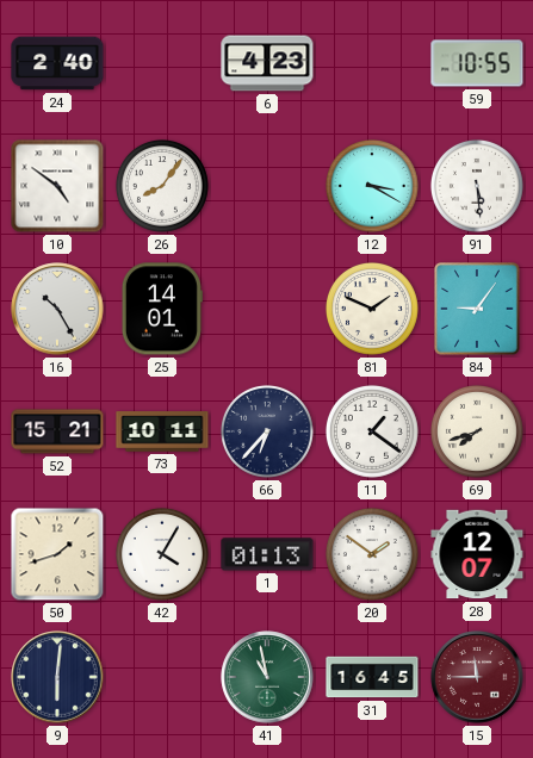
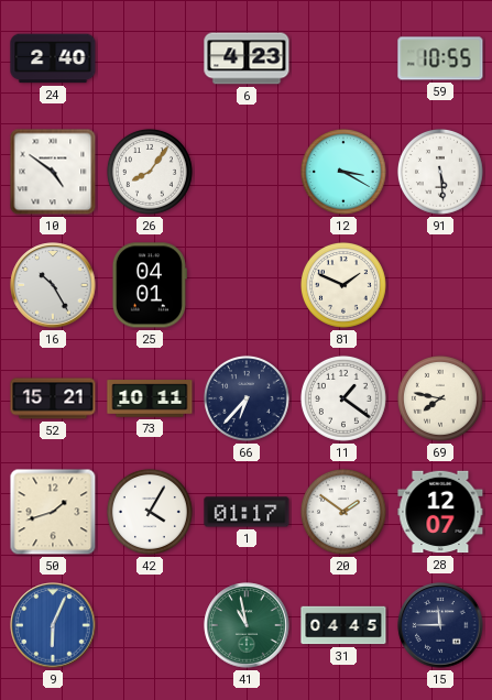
25: 14:01 -> 04:01 (150, 285)
84: 9:06 -> none (478, 310)
69: 7:42 -> 7:47 (440, 398)
1: 01:13 -> 01:17 (247, 512)
9: 6:01 -> 6:04 (53, 625)
9 dial: navy -> blue (53, 625)
31: 16:45 -> 04:45 (343, 625)
15 dial: burgundy -> navy (440, 625)
